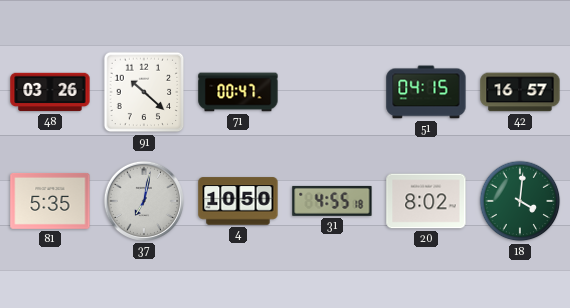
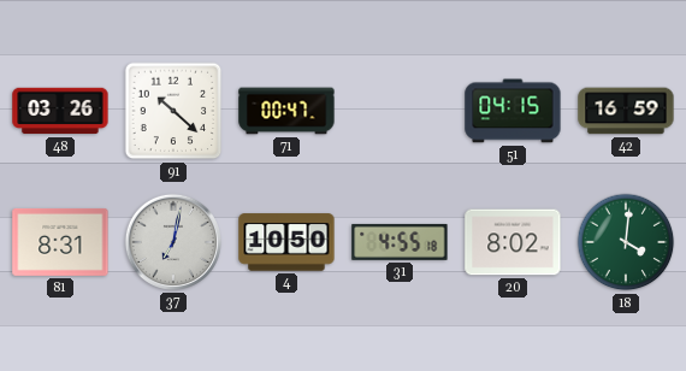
42: 16:57 -> 16:59 (626, 111)
81: 5:35 -> 8:31 (60, 242)
